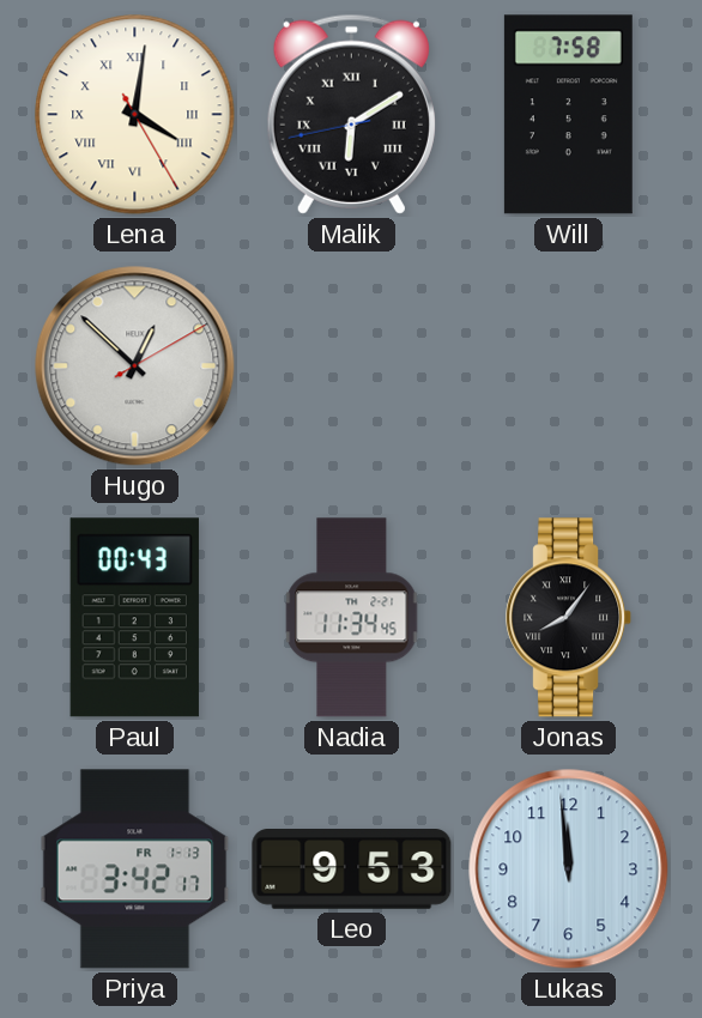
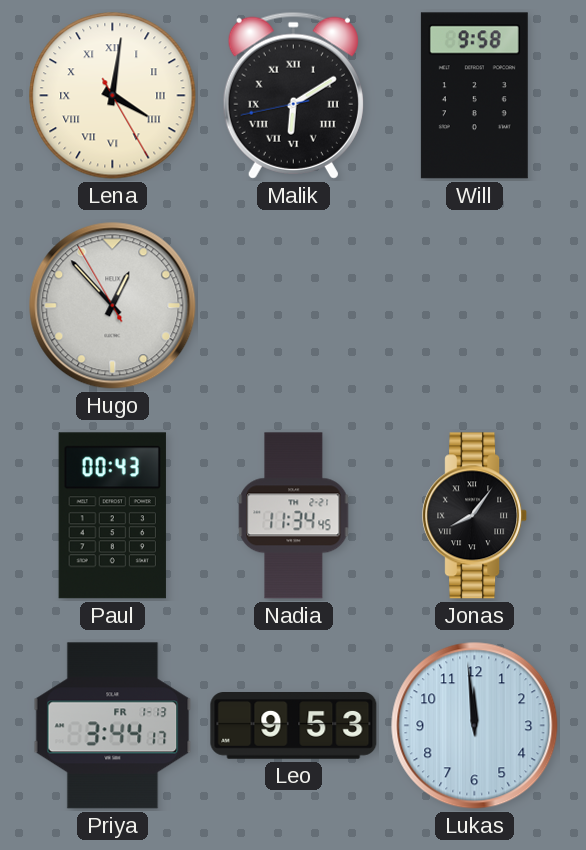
Will: 7:58 -> 9:58 (474, 96)
Hugo: 12:52:10 -> 12:52:55 (113, 306)
Priya: 3:42 -> 3:44 (113, 726)
